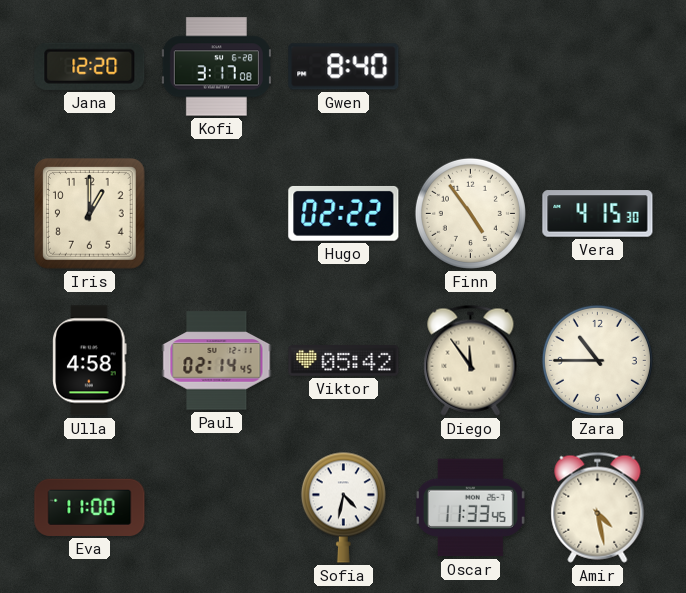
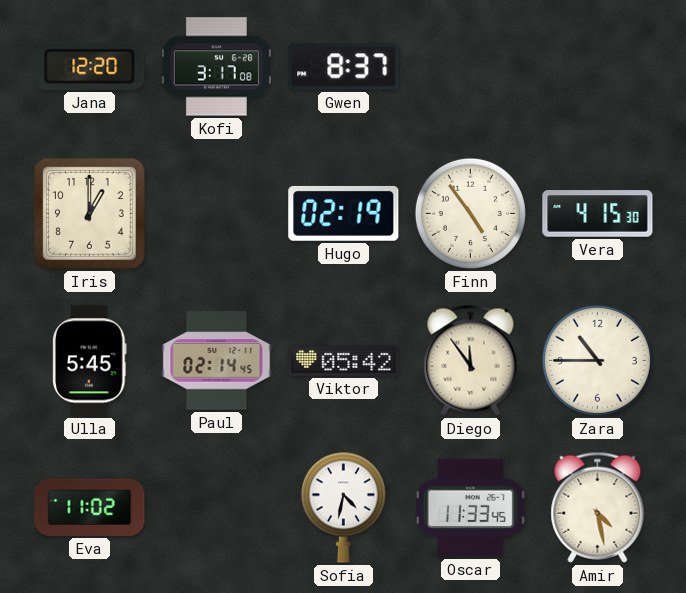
Gwen: 8:40 -> 8:37 (344, 67)
Hugo: 02:22 -> 02:19 (344, 213)
Ulla: 4:58 -> 5:45 (90, 361)
Eva: 11:00 -> 11:02 (90, 507)
